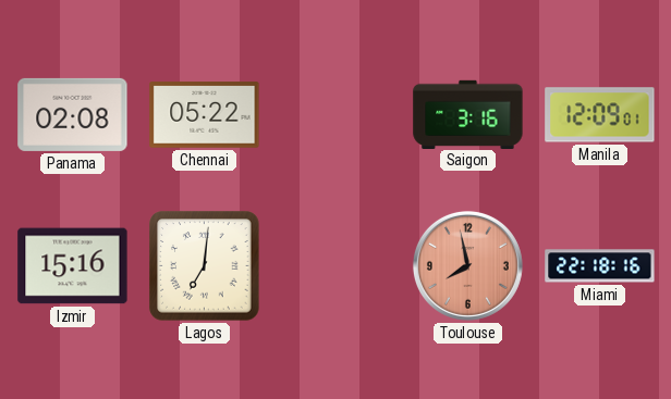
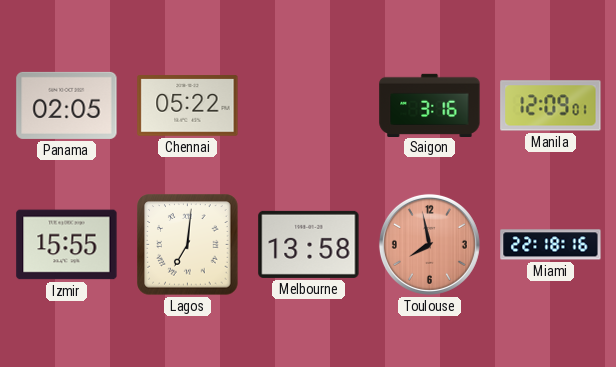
Panama: 02:08 -> 02:05 (67, 105)
Izmir: 15:16 -> 15:55 (67, 245)
Melbourne: none -> 13:58 (309, 244)
